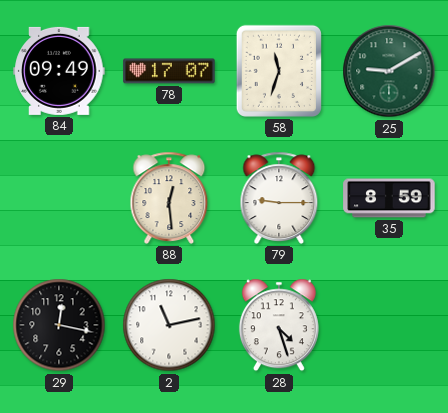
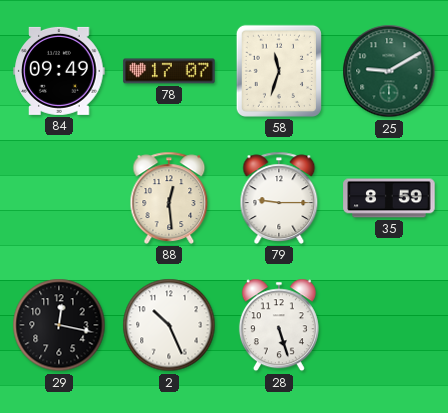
2: 11:13 -> 10:26 (169, 325)
28: 4:27 -> 5:27 (279, 325)
